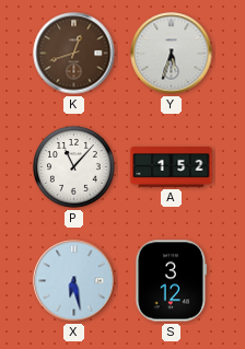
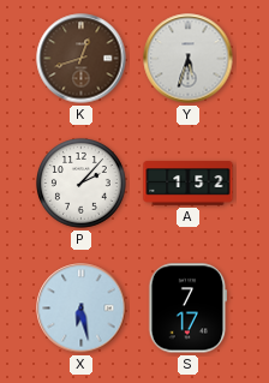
P: 11:07 -> 2:07 (82, 184)
S: 3:12 -> 7:17 (189, 309)
